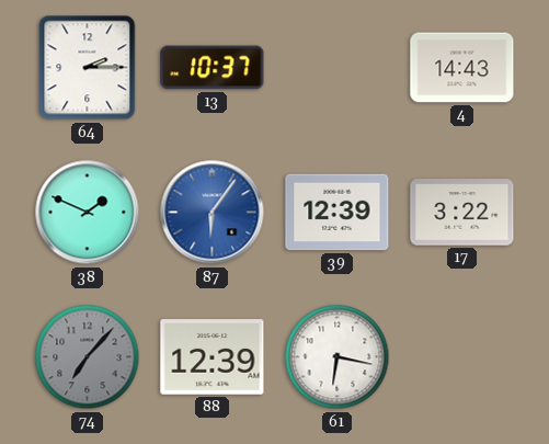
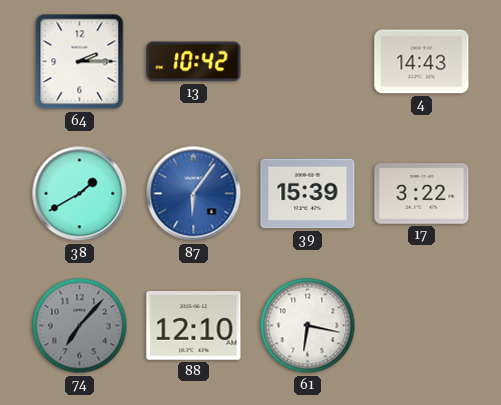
13: 10:37 -> 10:42 (194, 62)
38: 1:49 -> 1:40 (80, 194)
39: 12:39 -> 15:39 (308, 194)
88: 12:39 -> 12:10 (194, 326)
